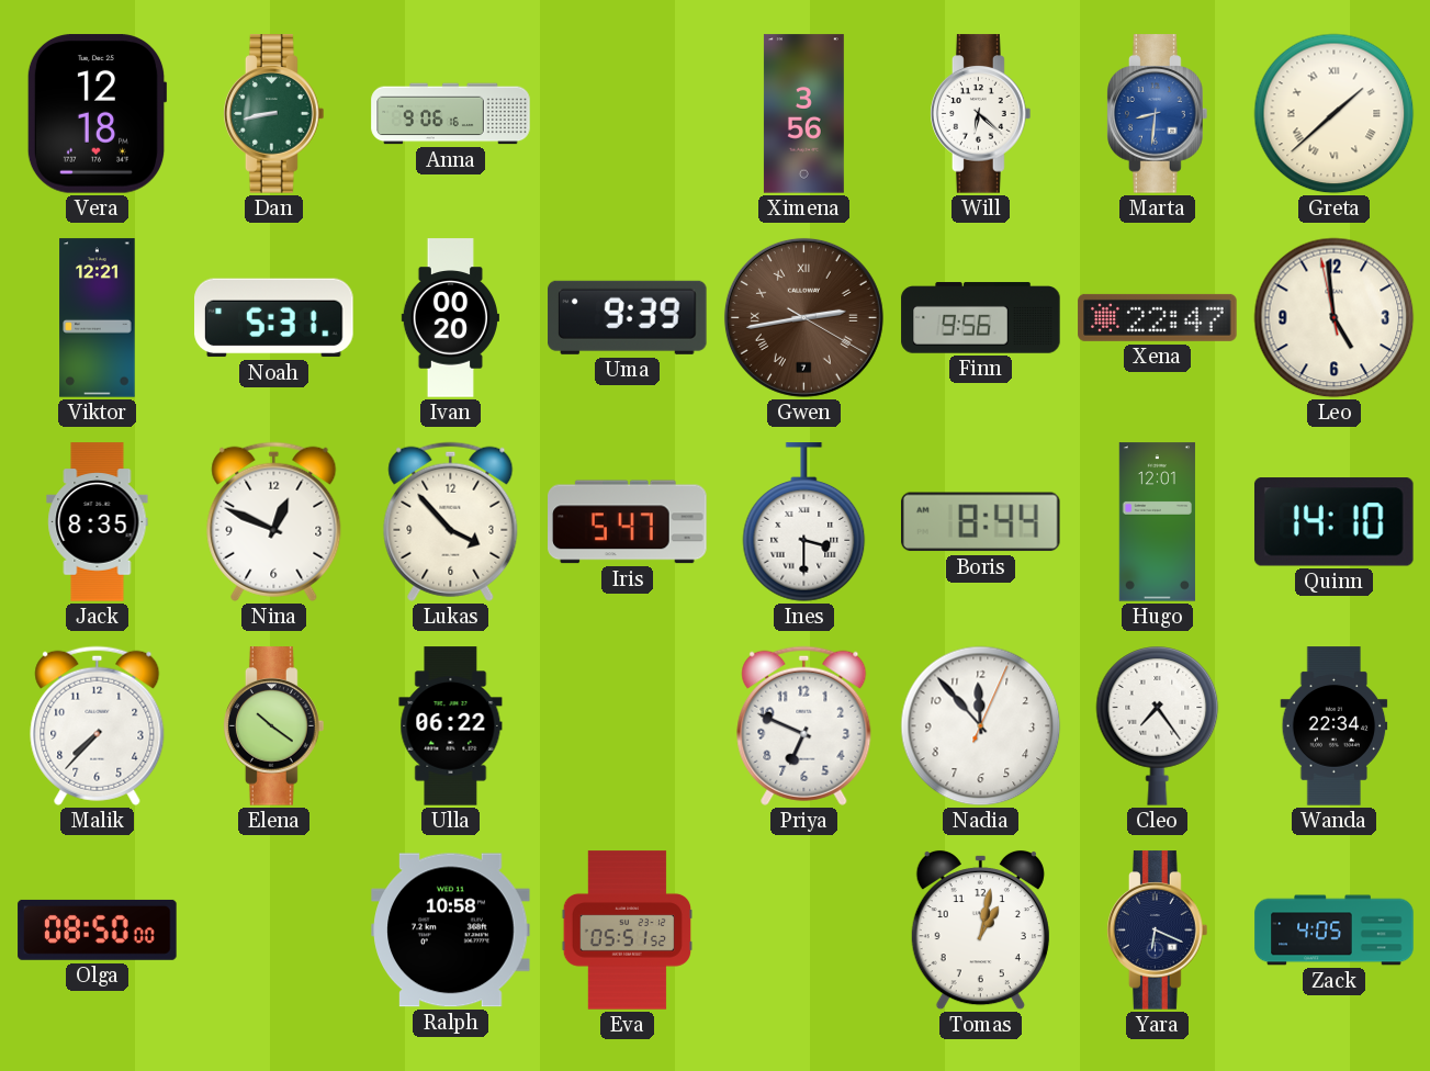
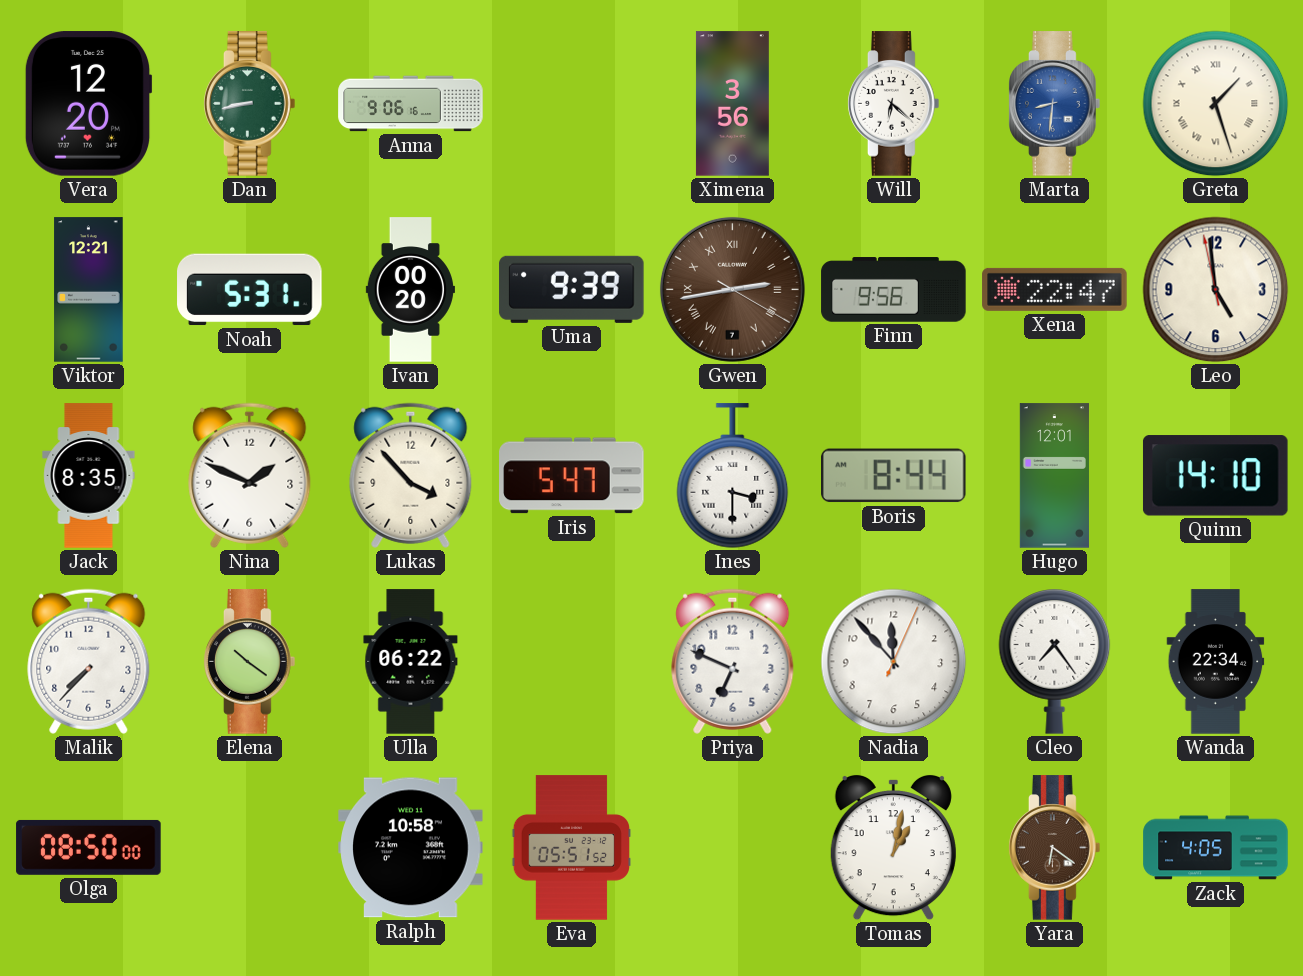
Vera: 12:18 -> 12:20 (88, 104)
Greta: 1:38 -> 1:27 (1216, 104)
Nina: 12:49 -> 1:49 (250, 475)
Yara: 6:19 -> 6:21 (1055, 848)
Yara dial: navy -> brown (1055, 848)
